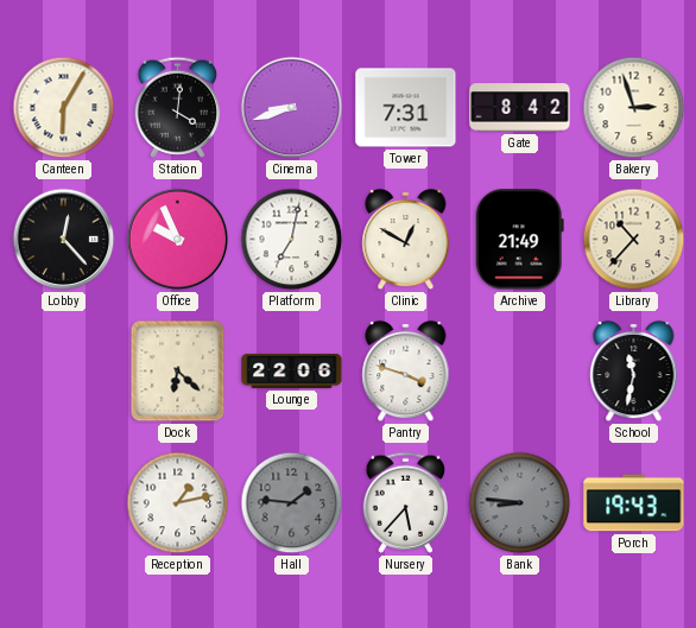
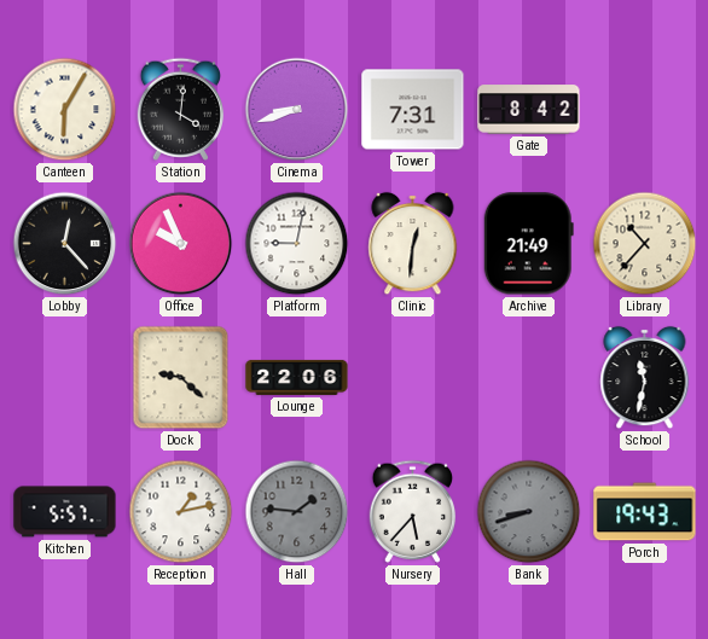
Bakery: 2:57 -> none (634, 108)
Platform: 7:02 -> 9:02 (297, 244)
Clinic: 12:50 -> 12:31 (413, 244)
Dock: 6:22 -> 9:22 (181, 378)
Pantry: 3:48 -> none (406, 372)
Kitchen: none -> 5:57 (65, 512)
Bank: 8:46 -> 8:42 (529, 512)
